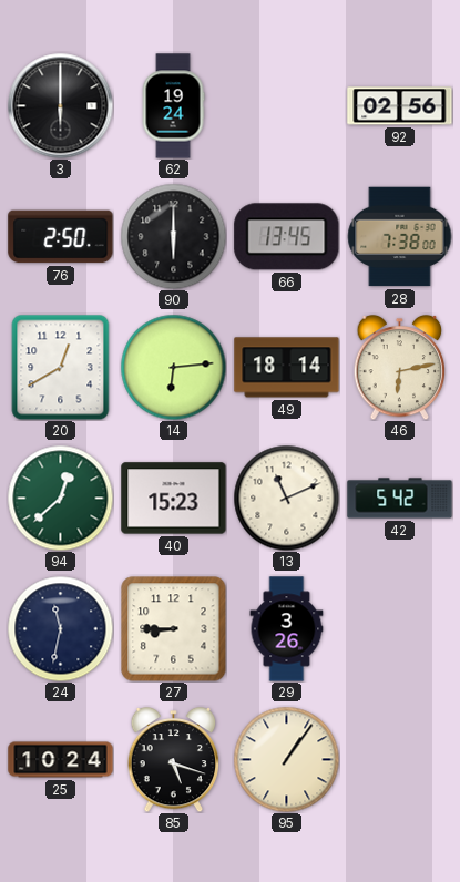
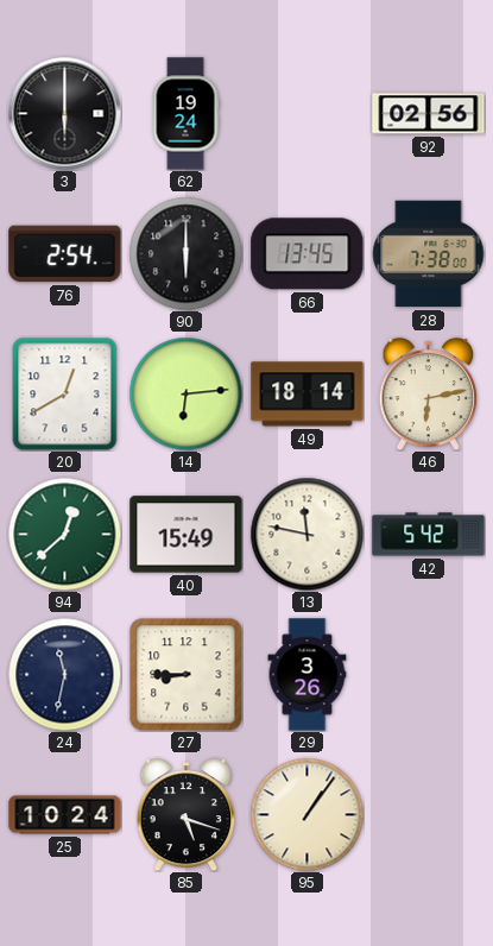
76: 2:50 -> 2:54 (65, 254)
40: 15:23 -> 15:49 (187, 535)
13: 11:11 -> 11:47 (306, 534)
